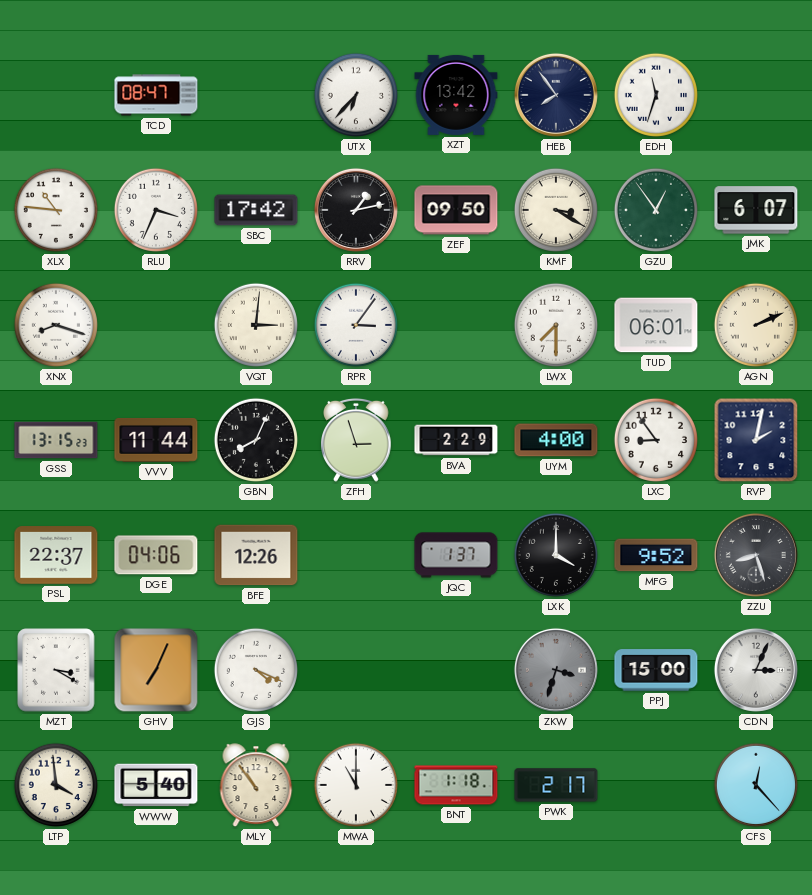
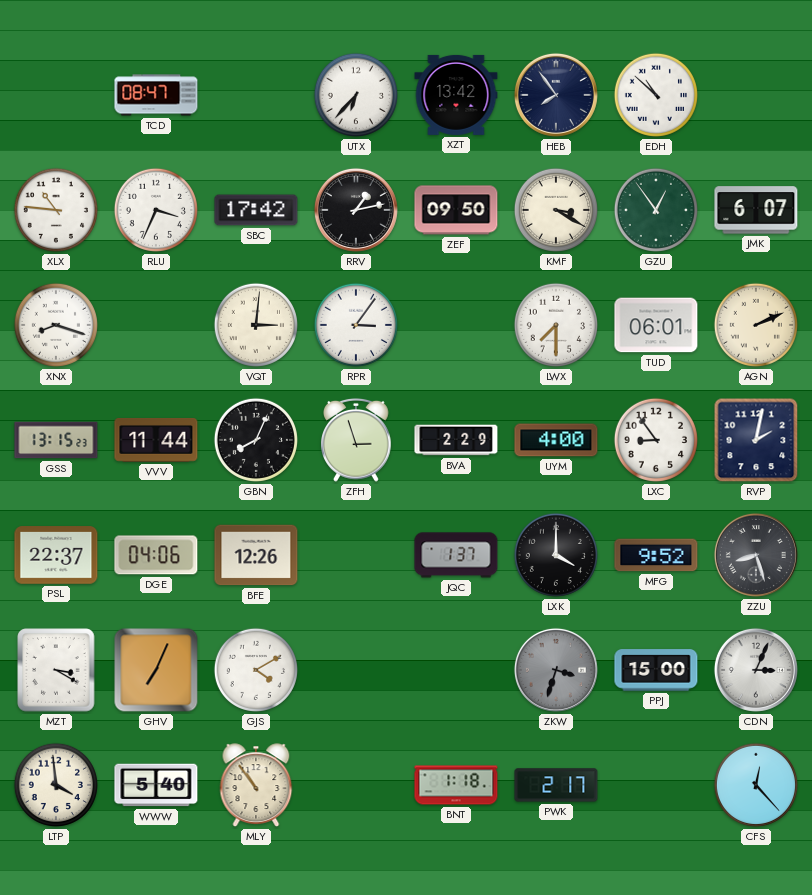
EDH: 11:33 -> 10:52 (656, 95)
GJS: 4:19 -> 4:10 (256, 670)
MWA: 11:00 -> none (356, 785)
